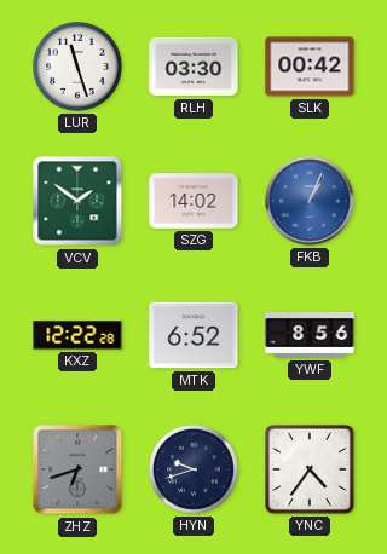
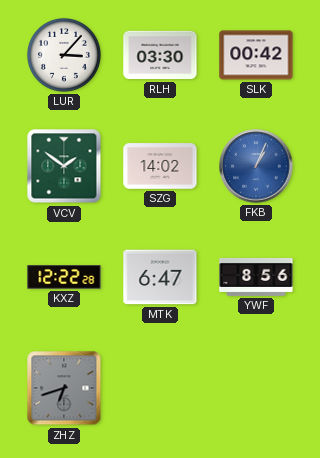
LUR: 11:27 -> 3:07 (64, 55)
MTK: 6:52 -> 6:47 (160, 277)
HYN: 9:42 -> none (193, 469)
YNC: 4:36 -> none (311, 471)
